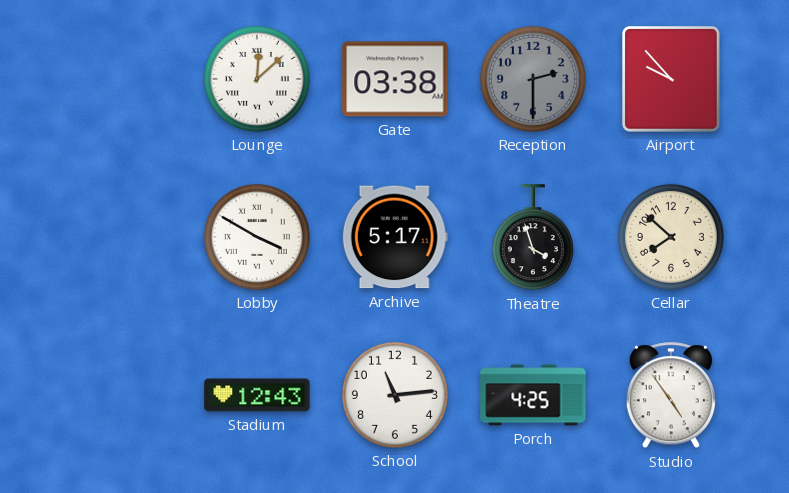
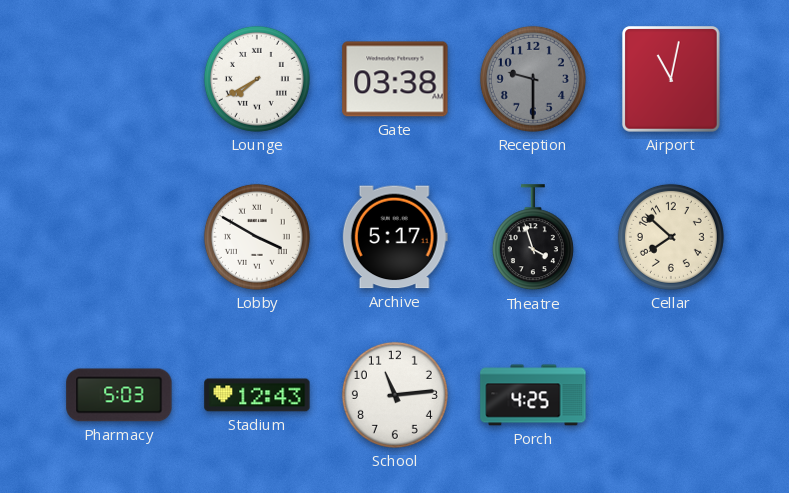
Lounge: 12:08 -> 7:40 (257, 79)
Reception: 2:30 -> 9:30 (533, 79)
Airport: 9:53 -> 11:02 (672, 79)
Pharmacy: none -> 5:03 (119, 395)
Studio: 4:54 -> none (671, 396)
